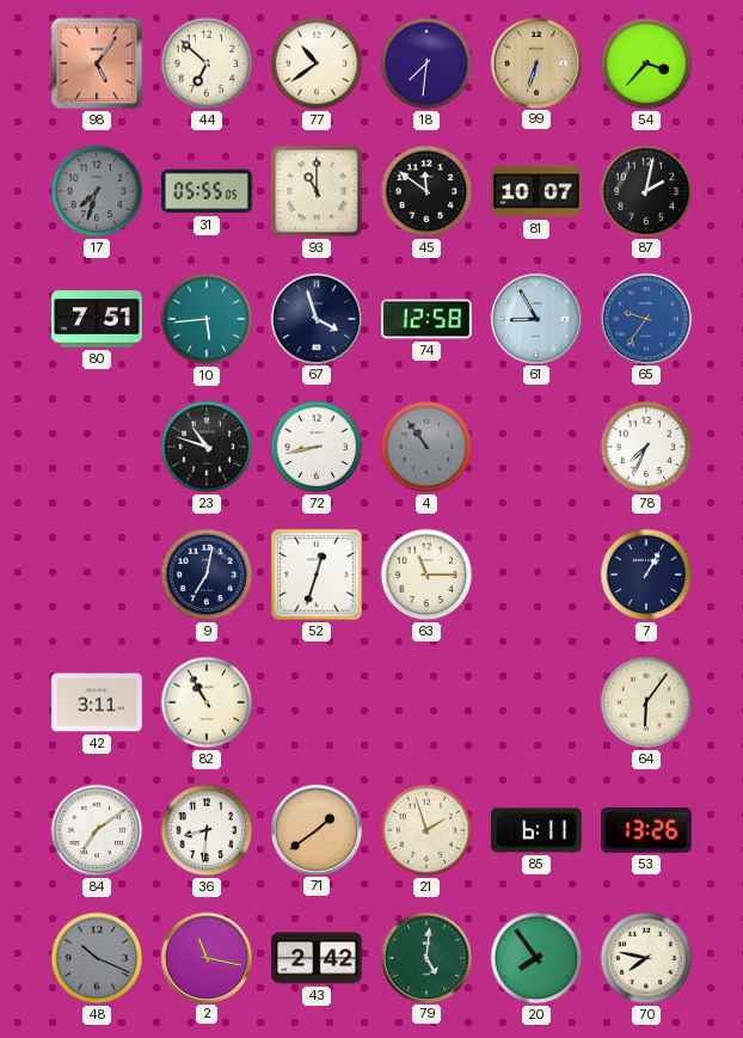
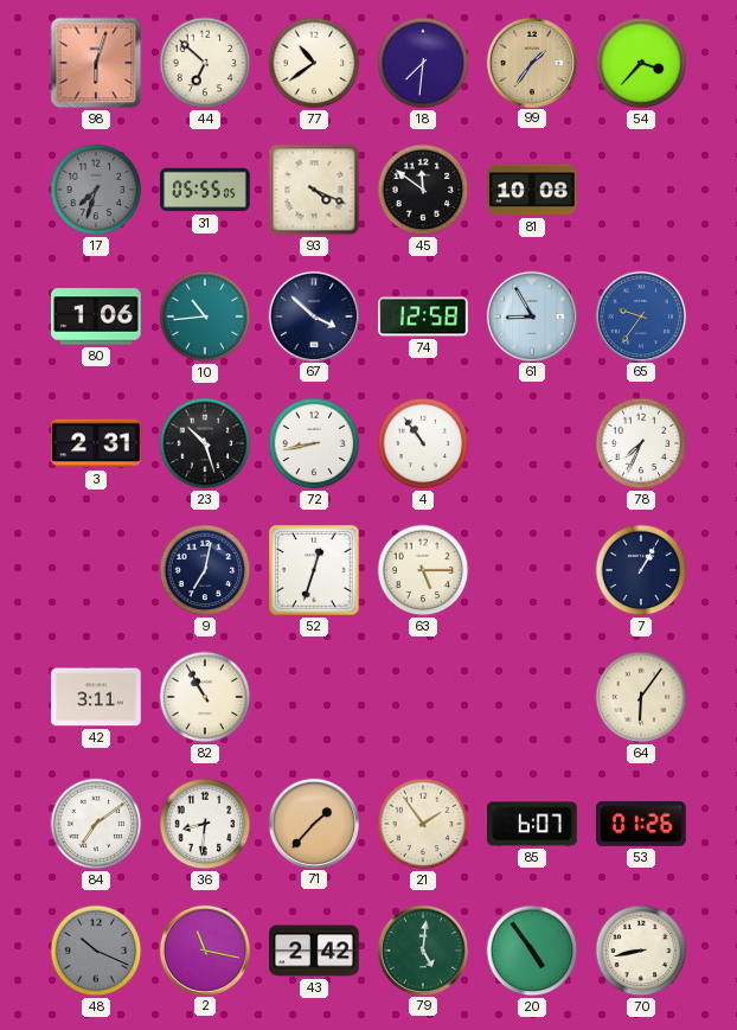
98: 5:06 -> 6:03 (96, 63)
99: 6:33 -> 1:36 (531, 62)
93: 11:00 -> 4:19 (314, 190)
81: 10:07 -> 10:08 (532, 190)
87: 2:02 -> none (646, 191)
80: 7:51 -> 1:06 (96, 316)
10: 5:44 -> 10:44 (205, 316)
67: 3:57 -> 3:52 (313, 315)
3: none -> 2:31 (96, 443)
23: 10:48 -> 10:27 (205, 443)
4 dial: grey -> white (423, 443)
63: 11:15 -> 5:15 (423, 570)
71: 1:39 -> 1:37 (313, 823)
21: 1:57 -> 1:54 (423, 824)
85: 6:11 -> 6:07 (532, 824)
53: 13:26 -> 01:26 (641, 824)
20: 7:54 -> 4:54 (532, 951)
70: 7:47 -> 8:43 (641, 951)
